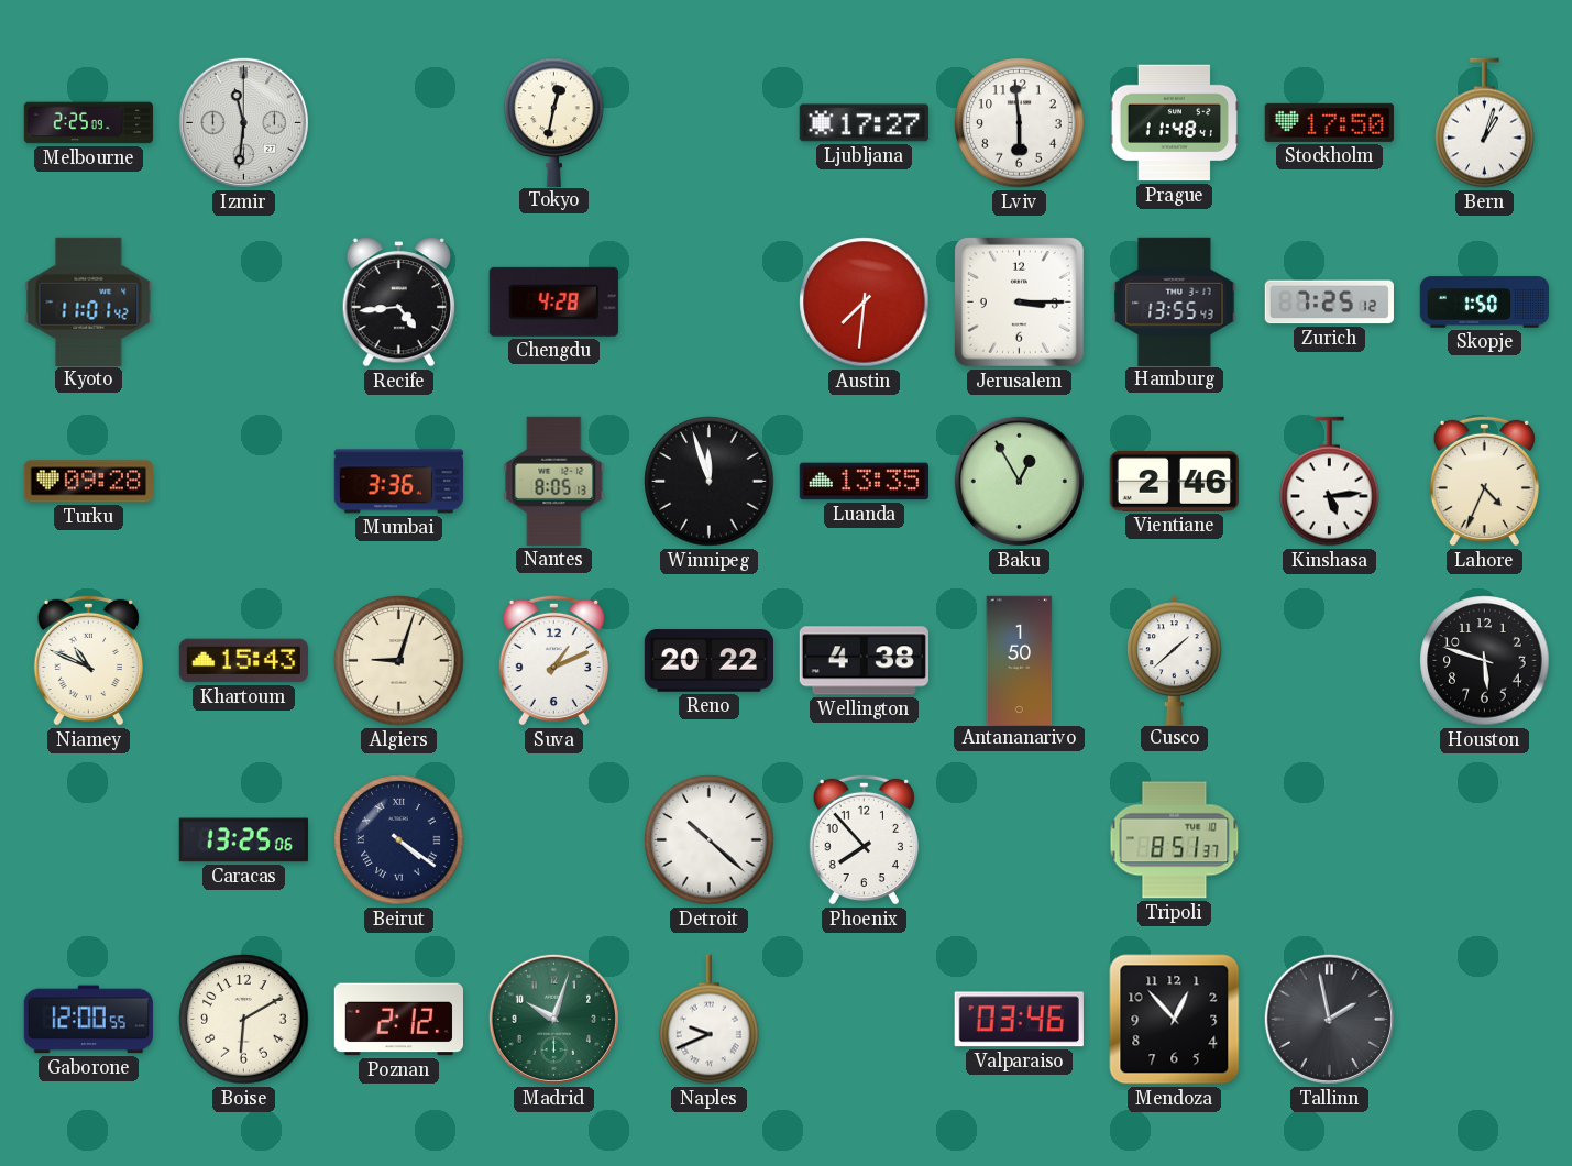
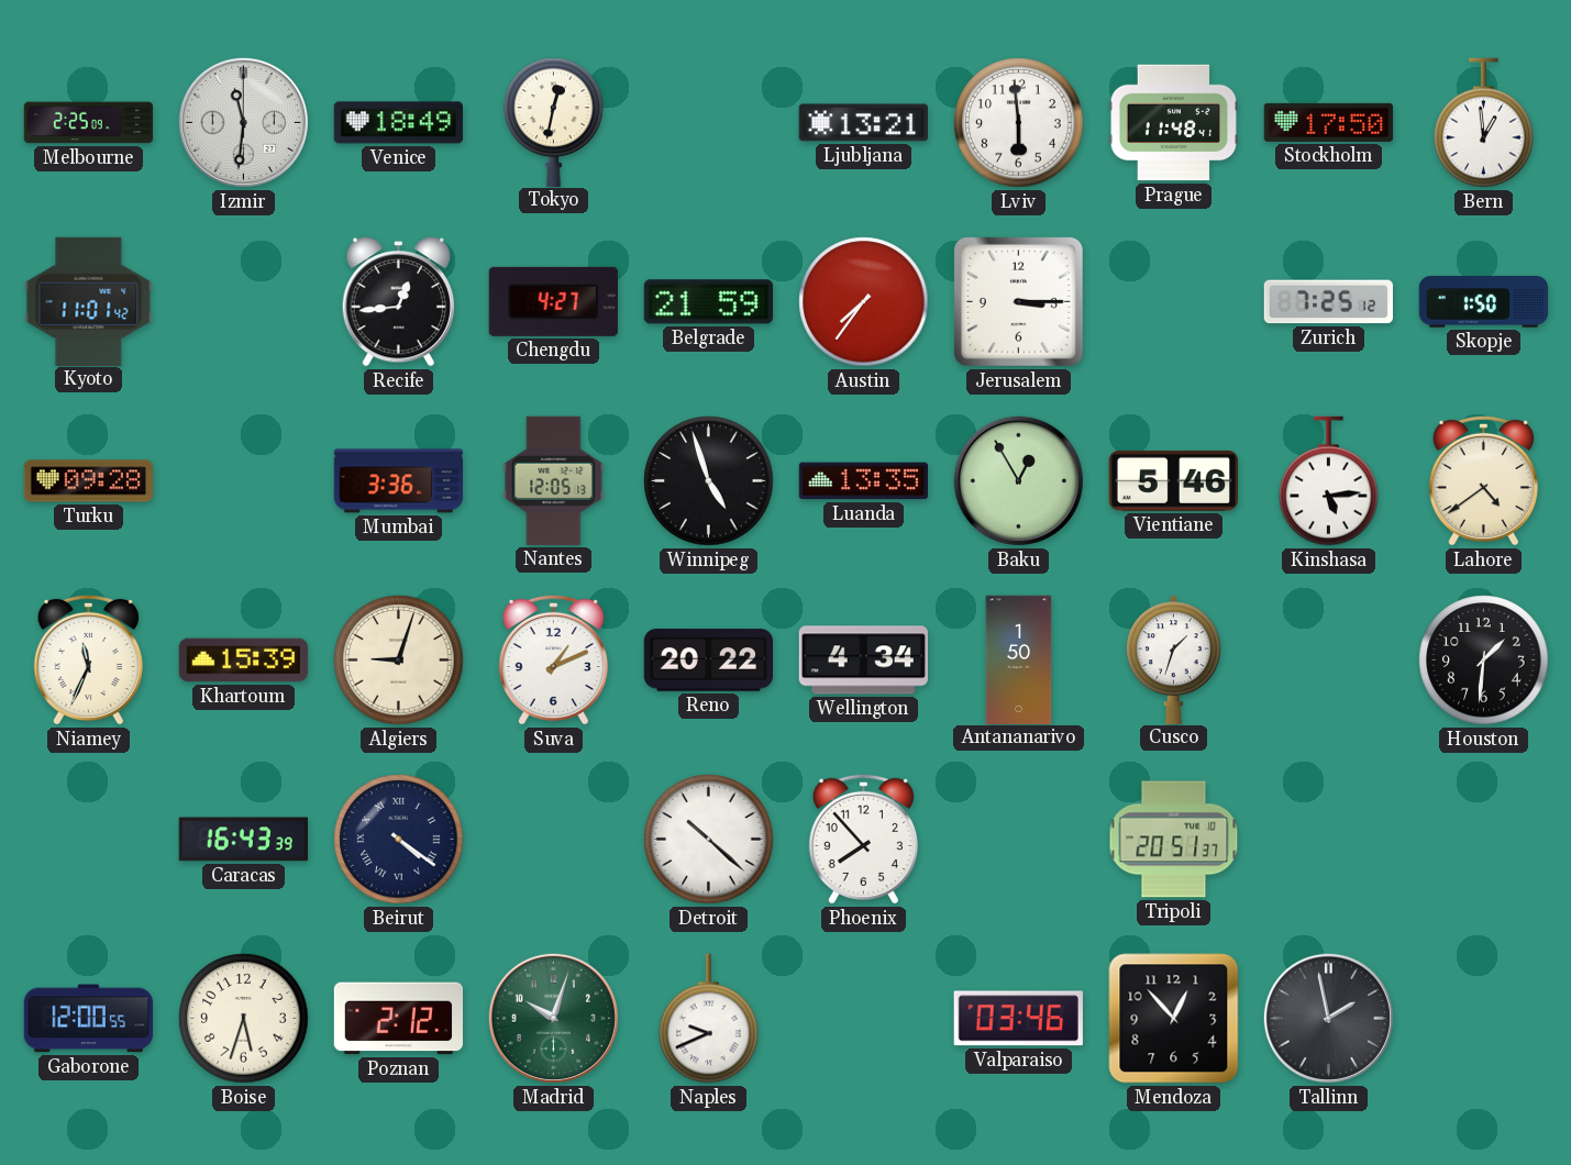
Venice: none -> 18:49 (398, 123)
Ljubljana: 17:27 -> 13:21 (863, 123)
Bern: 1:03 -> 12:59 (1484, 123)
Recife: 4:44 -> 12:44 (399, 302)
Chengdu: 4:28 -> 4:27 (553, 301)
Belgrade: none -> 21:59 (708, 302)
Austin: 7:31 -> 7:36 (864, 302)
Hamburg: 13:55 -> none (1175, 301)
Nantes: 8:05 -> 12:05 (554, 480)
Winnipeg: 11:57 -> 4:57 (709, 481)
Vientiane: 2:46 -> 5:46 (1173, 480)
Lahore: 4:34 -> 4:39 (1483, 480)
Niamey: 10:49 -> 11:34 (88, 659)
Khartoum: 15:43 -> 15:39 (243, 661)
Wellington: 4:38 -> 4:34 (863, 661)
Cusco: 1:38 -> 1:33 (1174, 659)
Houston: 5:48 -> 1:31 (1484, 661)
Caracas: 13:25 -> 16:43 (243, 840)
Tripoli: 8:51 -> 20:51 (1174, 840)
Boise: 6:10 -> 5:33 (244, 1019)
